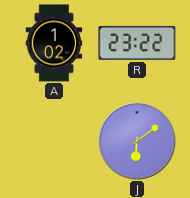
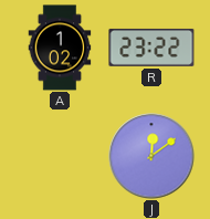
J: 6:09 -> 12:09 (151, 156)
